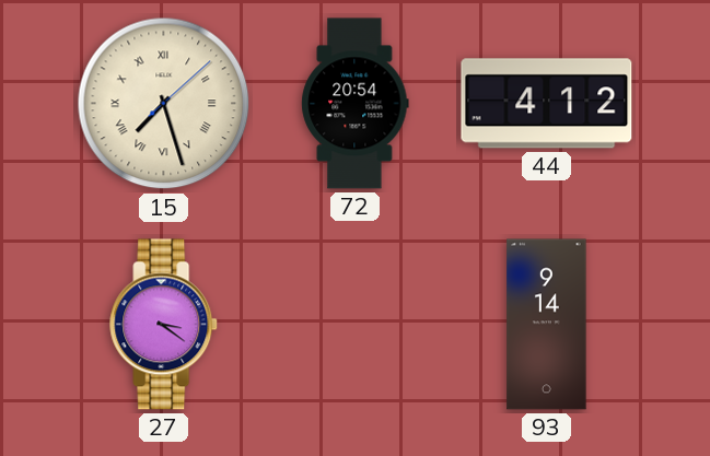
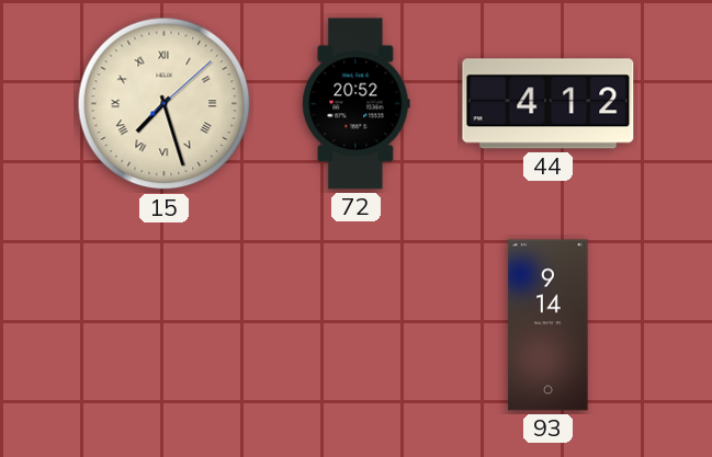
72: 20:54 -> 20:52 (357, 104)
27: 3:21 -> none (164, 325)
